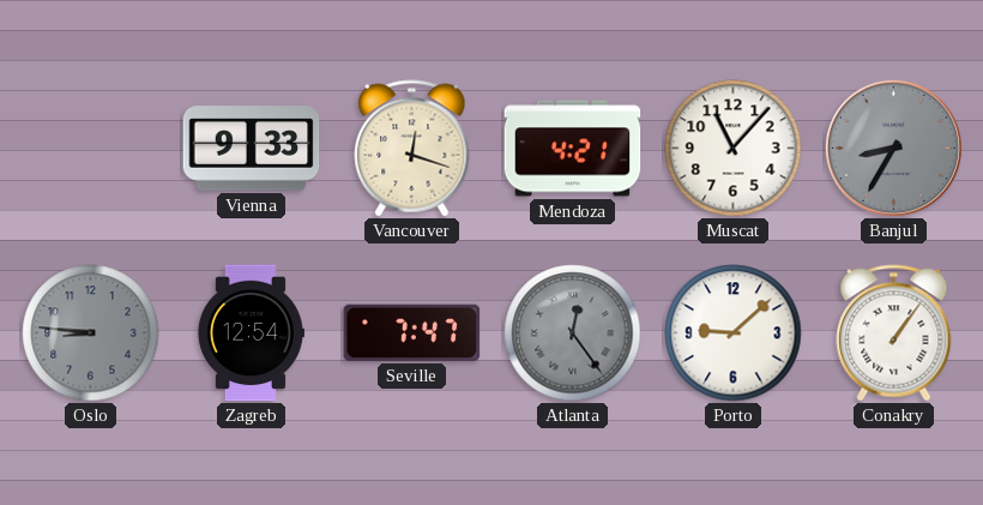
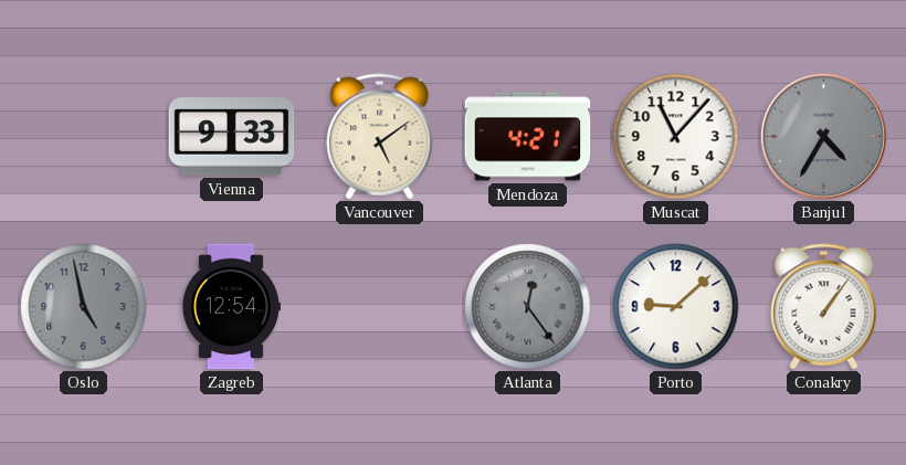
Vancouver: 12:18 -> 5:09 (380, 137)
Banjul: 8:35 -> 4:35 (823, 136)
Oslo: 8:46 -> 4:58 (84, 307)
Seville: 7:47 -> none (412, 332)
